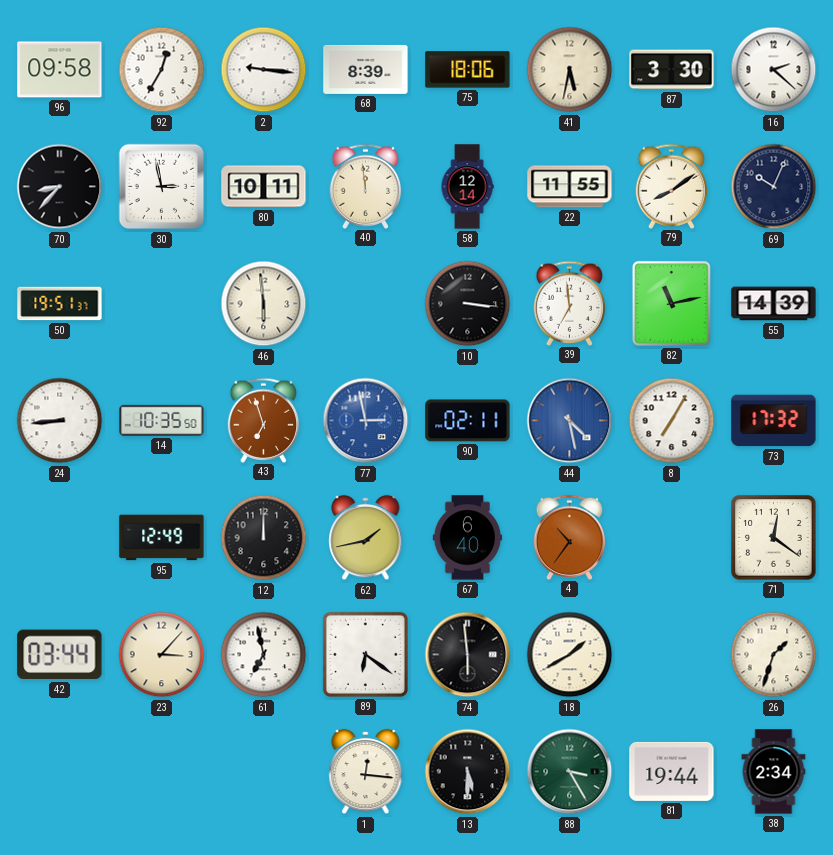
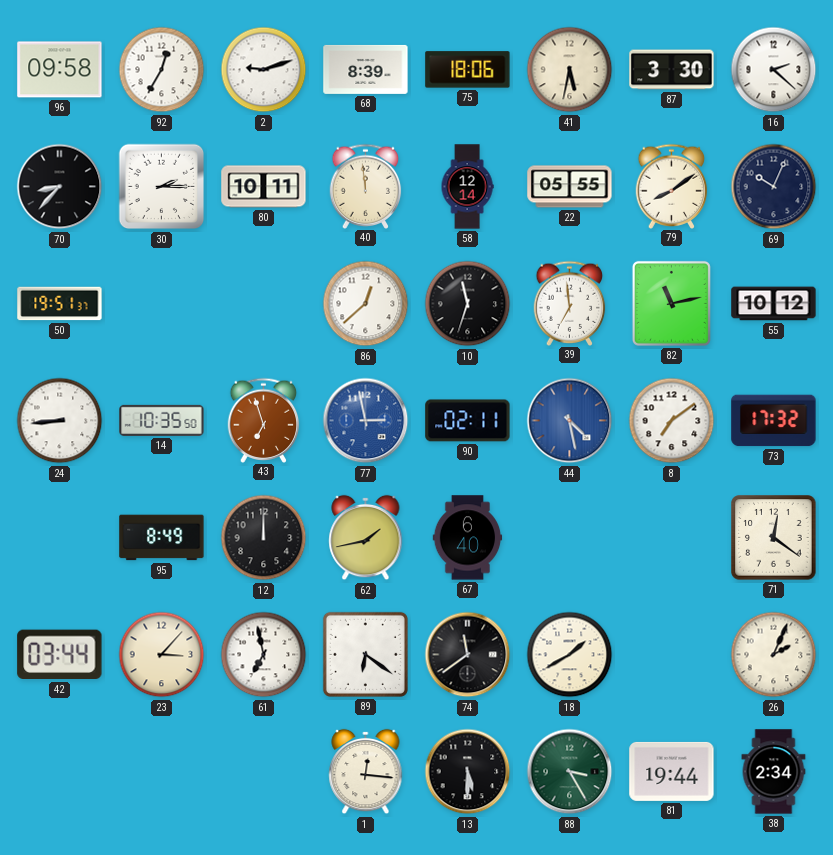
2: 9:16 -> 9:12 (264, 70)
30: 2:58 -> 2:15 (162, 187)
22: 11:55 -> 05:55 (570, 187)
46: 5:59 -> none (264, 304)
86: none -> 12:38 (366, 304)
10: 3:16 -> 11:33 (468, 304)
55: 14:39 -> 10:12 (774, 304)
8: 7:05 -> 7:09 (672, 421)
95: 12:49 -> 8:49 (162, 538)
4: 10:36 -> none (570, 537)
74: 5:59 -> 11:39 (468, 655)
26: 1:33 -> 2:04 (774, 655)
